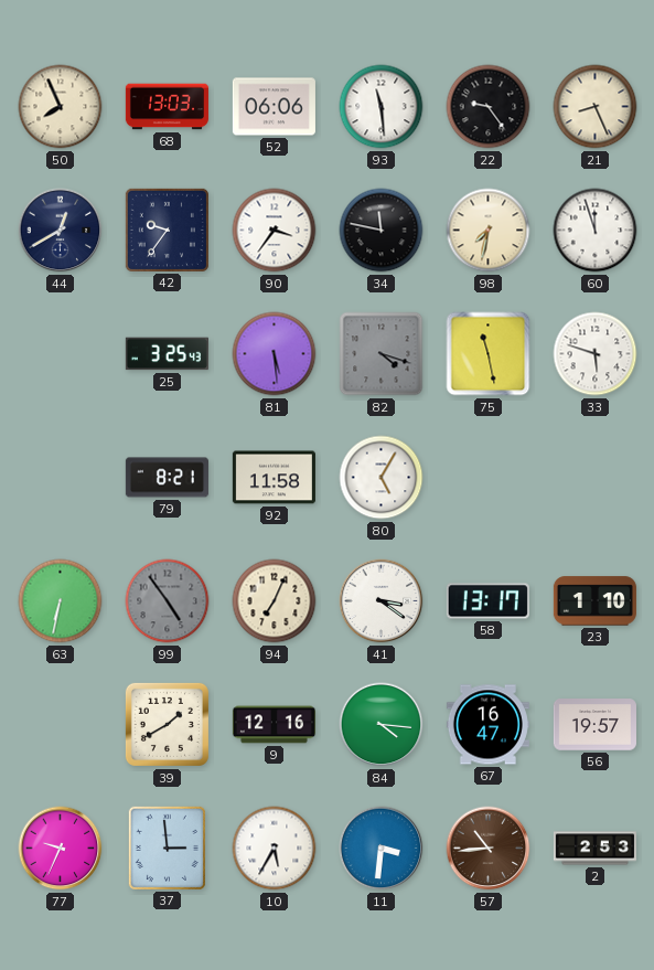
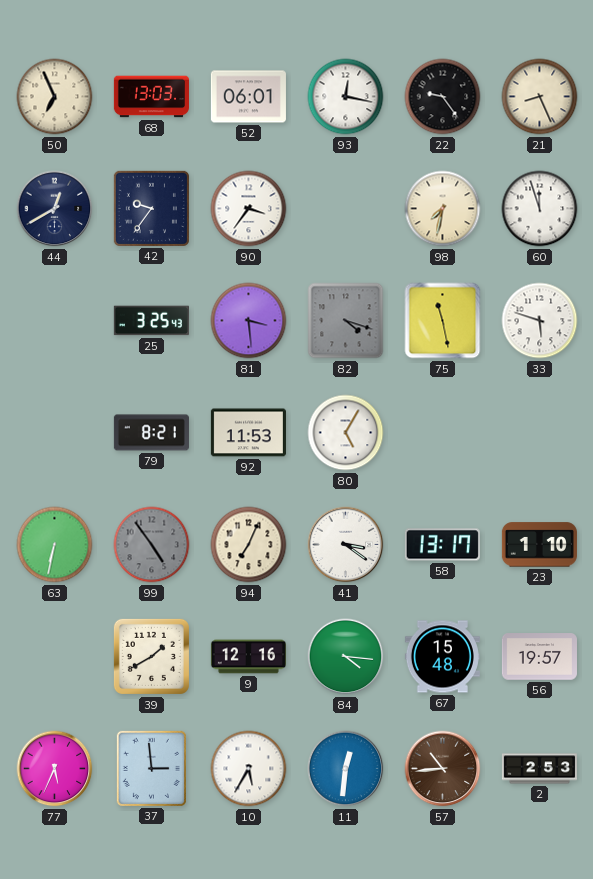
50: 7:56 -> 6:56 (55, 97)
52: 06:06 -> 06:01 (248, 97)
93: 11:29 -> 12:17 (346, 97)
34: 11:47 -> none (382, 231)
81: 5:29 -> 3:29 (249, 321)
92: 11:58 -> 11:53 (248, 433)
67: 16:47 -> 15:48 (442, 657)
77: 9:34 -> 5:34 (55, 769)
11: 3:31 -> 12:31 (346, 769)
